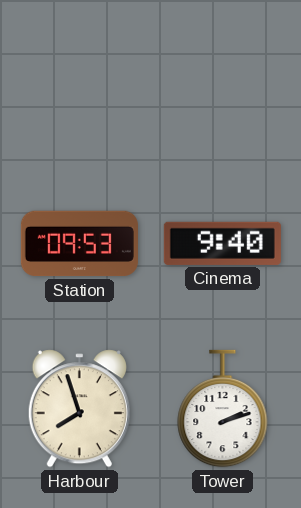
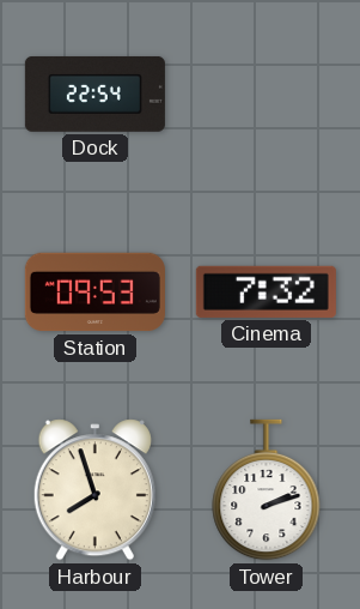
Dock: none -> 22:54 (94, 94)
Cinema: 9:40 -> 7:32 (266, 291)
